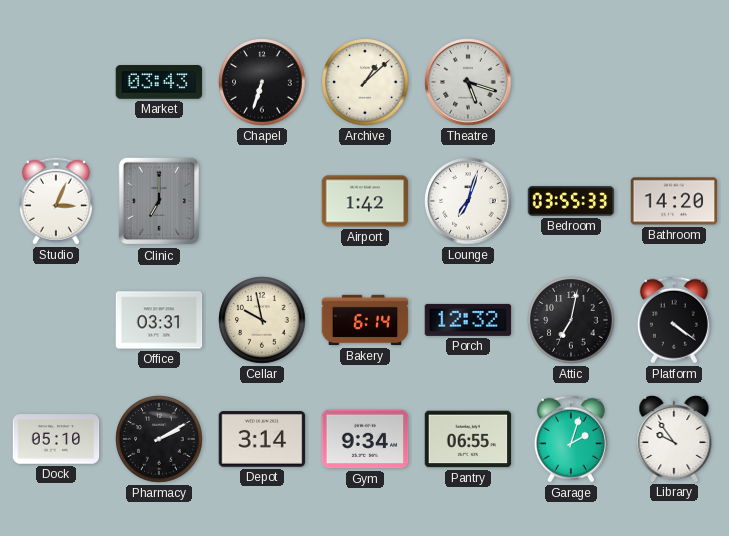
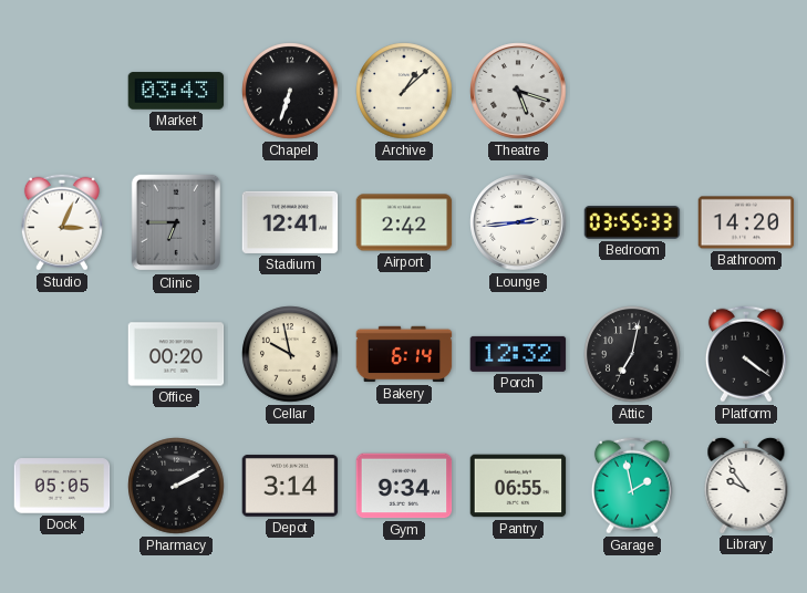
Clinic: 7:00 -> 6:45 (176, 222)
Stadium: none -> 12:41 (290, 222)
Airport: 1:42 -> 2:42 (404, 222)
Lounge: 7:03 -> 2:44 (518, 222)
Office: 03:31 -> 00:20 (176, 354)
Dock: 05:10 -> 05:05 (62, 486)
Garage: 2:03 -> 1:58 (632, 486)
